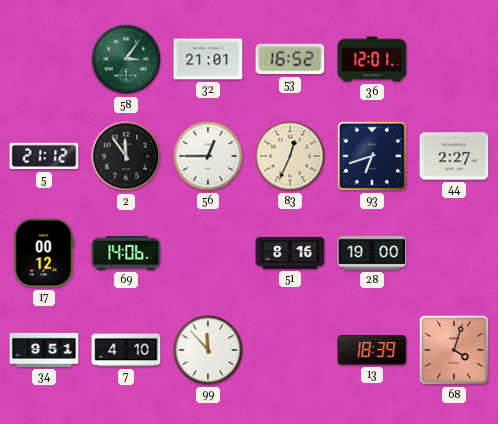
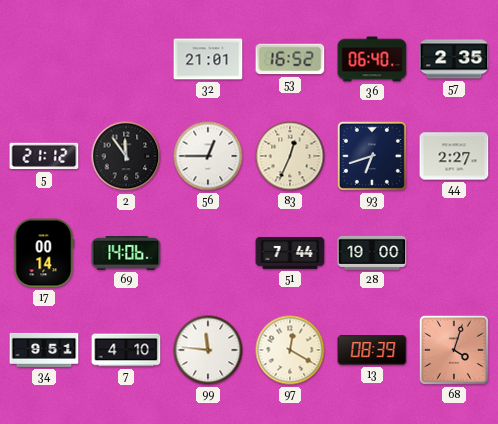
58: 3:06 -> none (126, 59)
36: 12:01 -> 06:40 (372, 59)
57: none -> 2:35 (454, 59)
17: 00:12 -> 00:14 (44, 253)
51: 8:16 -> 7:44 (290, 253)
99: 11:53 -> 11:46 (208, 350)
97: none -> 12:20 (290, 350)
13: 18:39 -> 08:39 (372, 350)
